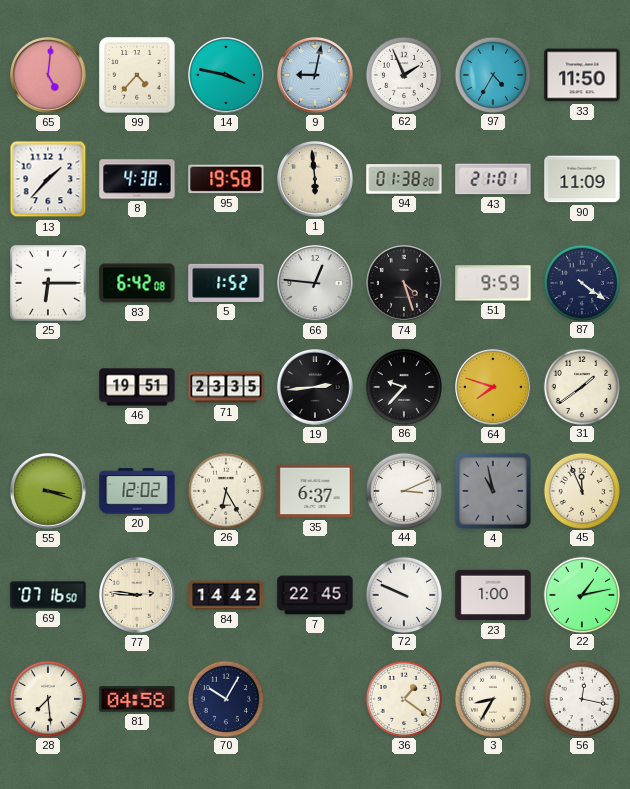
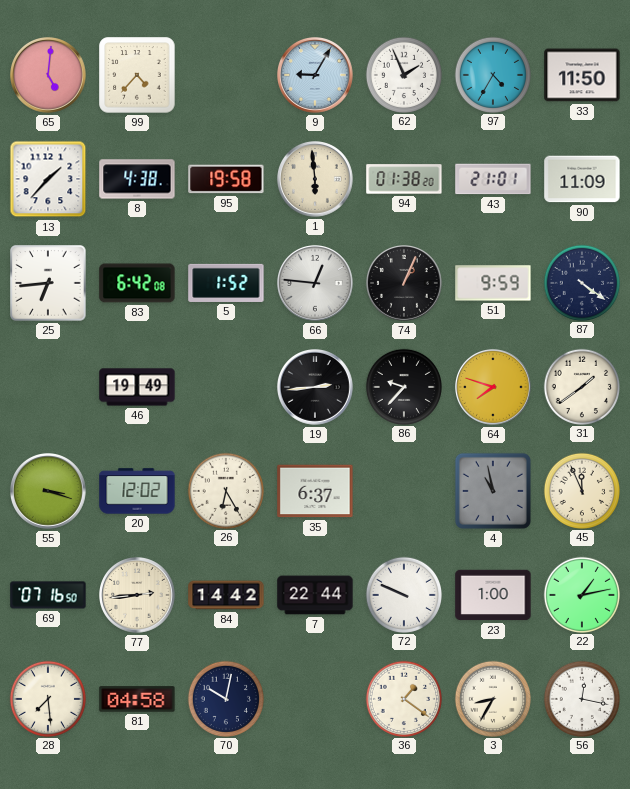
14: 3:47 -> none (227, 76)
9: 9:02 -> 9:05 (316, 76)
25: 6:15 -> 6:44 (48, 283)
74: 4:27 -> 1:04 (405, 284)
46: 19:51 -> 19:49 (137, 387)
71: 23:35 -> none (226, 387)
44: 3:11 -> none (403, 490)
77: 2:46 -> 2:44 (138, 596)
7: 22:45 -> 22:44 (315, 595)
70: 10:05 -> 10:02 (225, 698)
